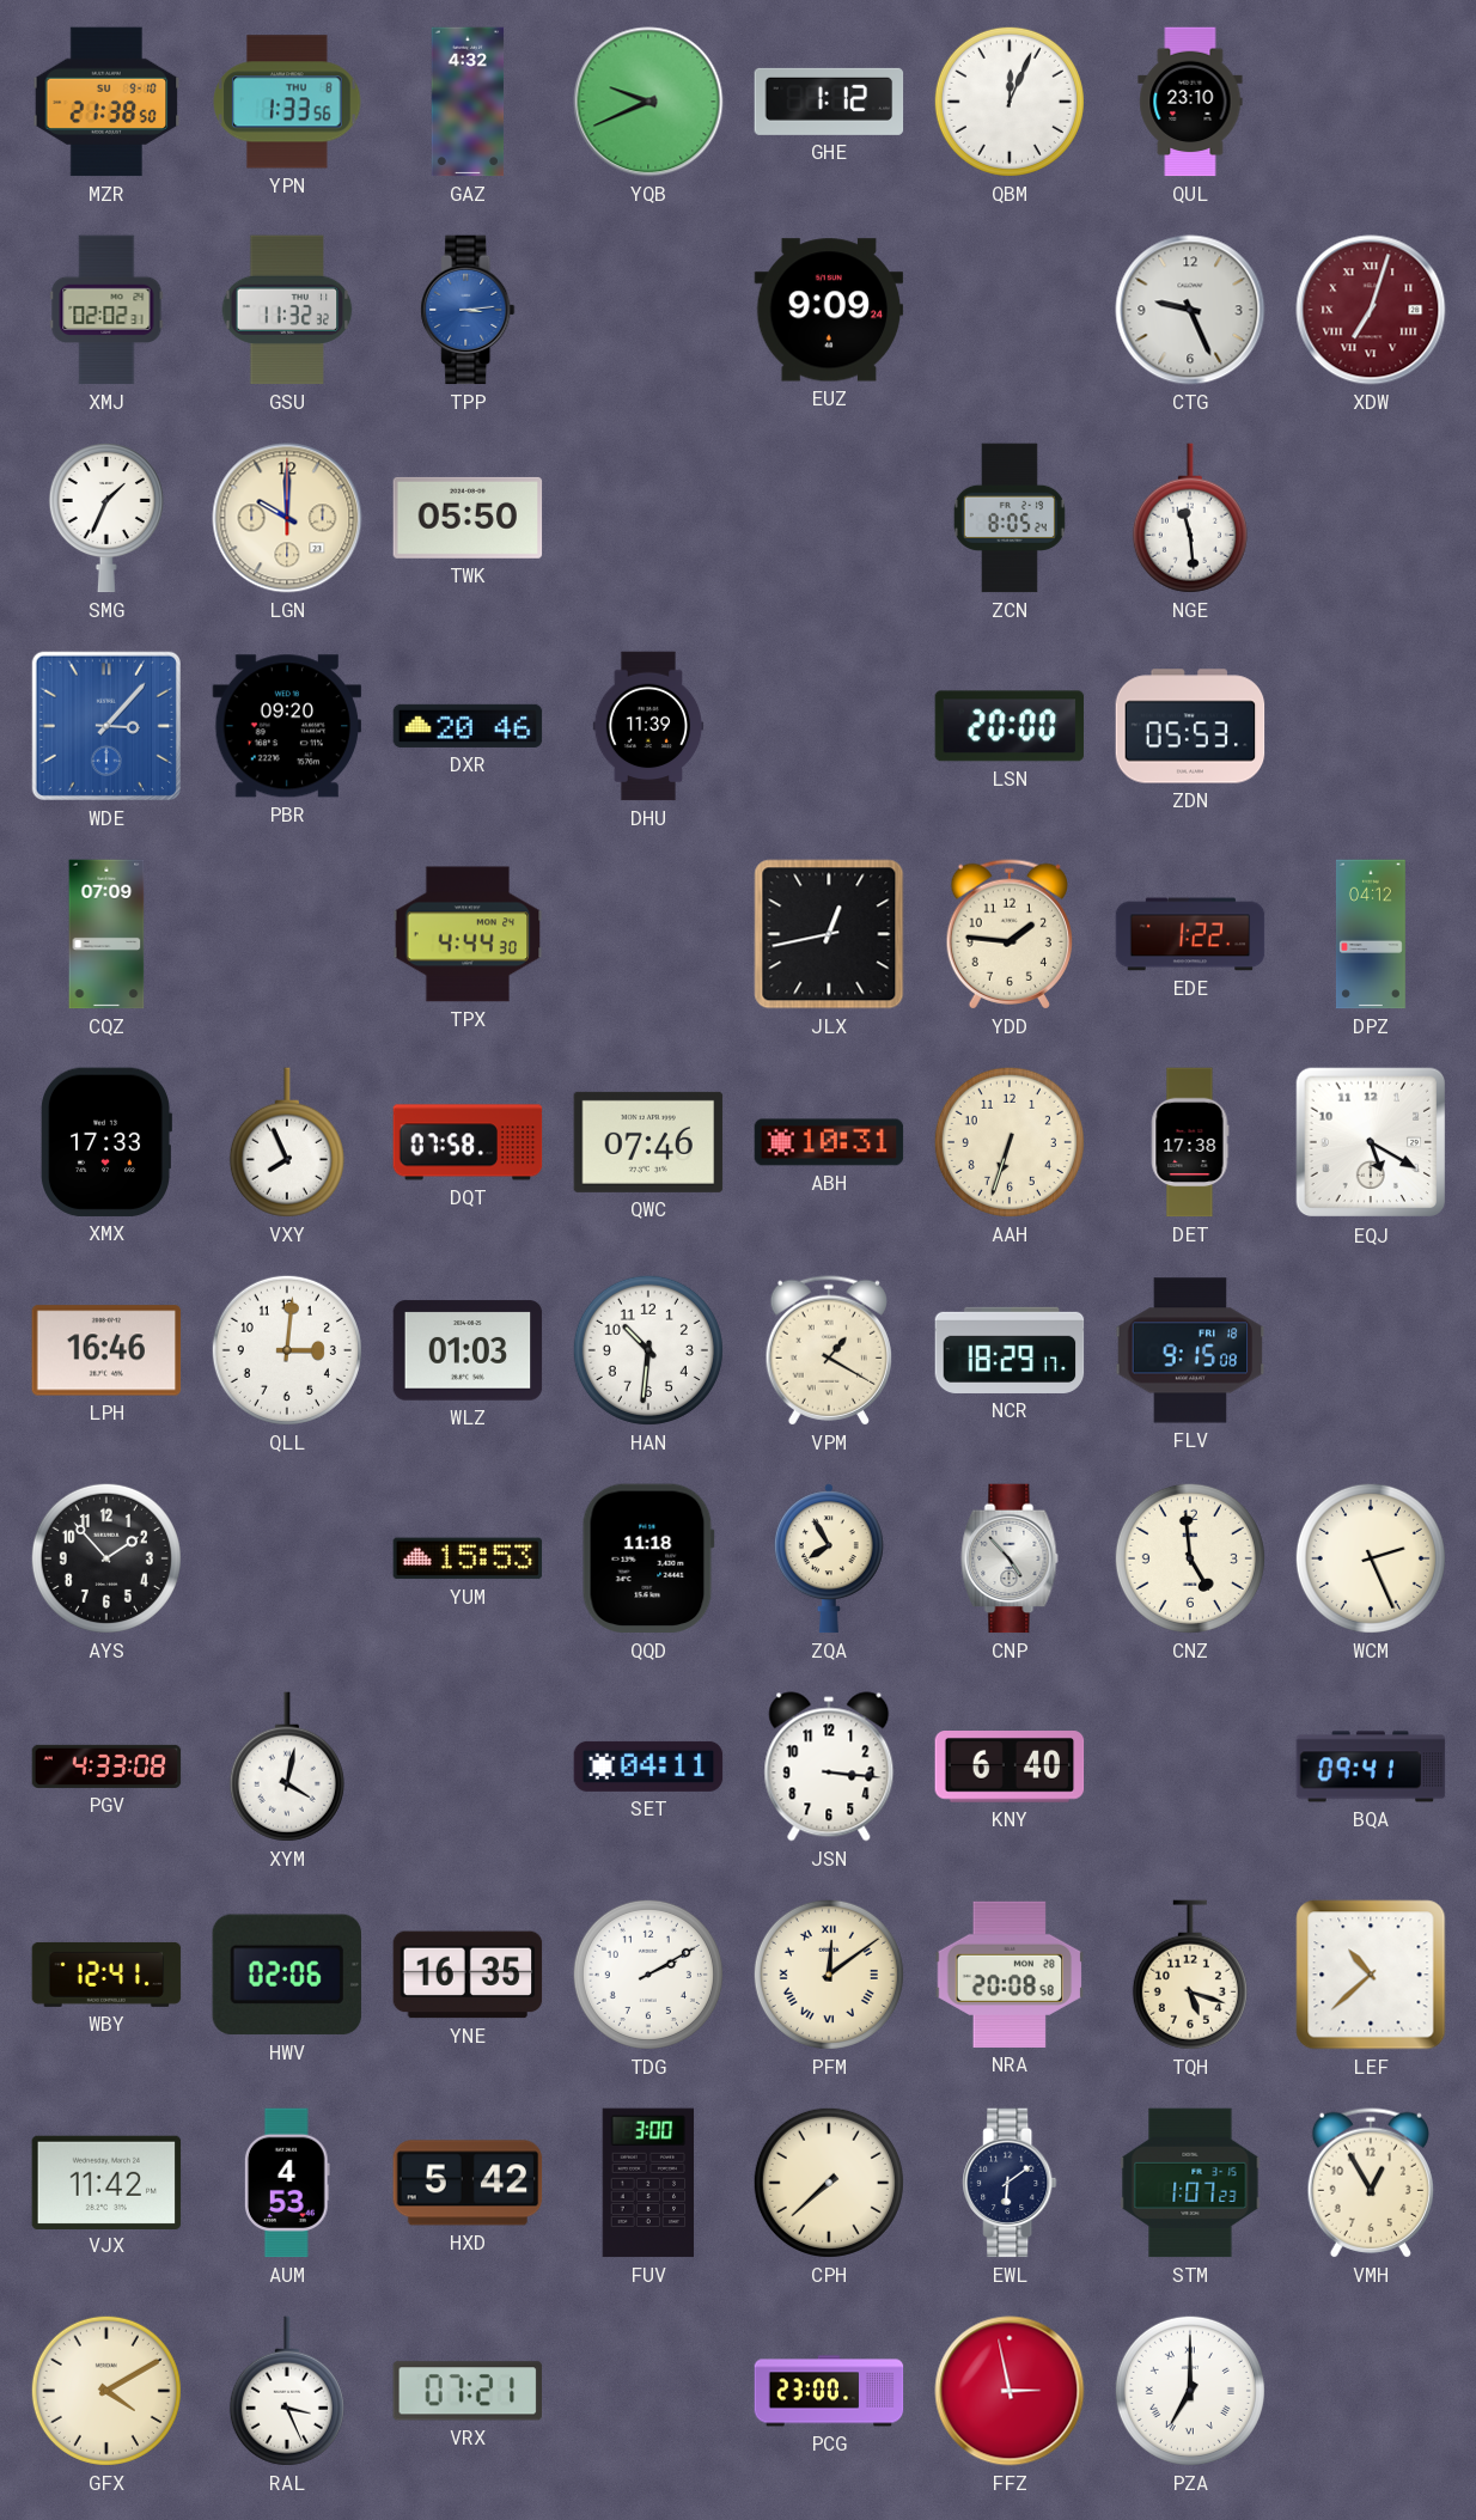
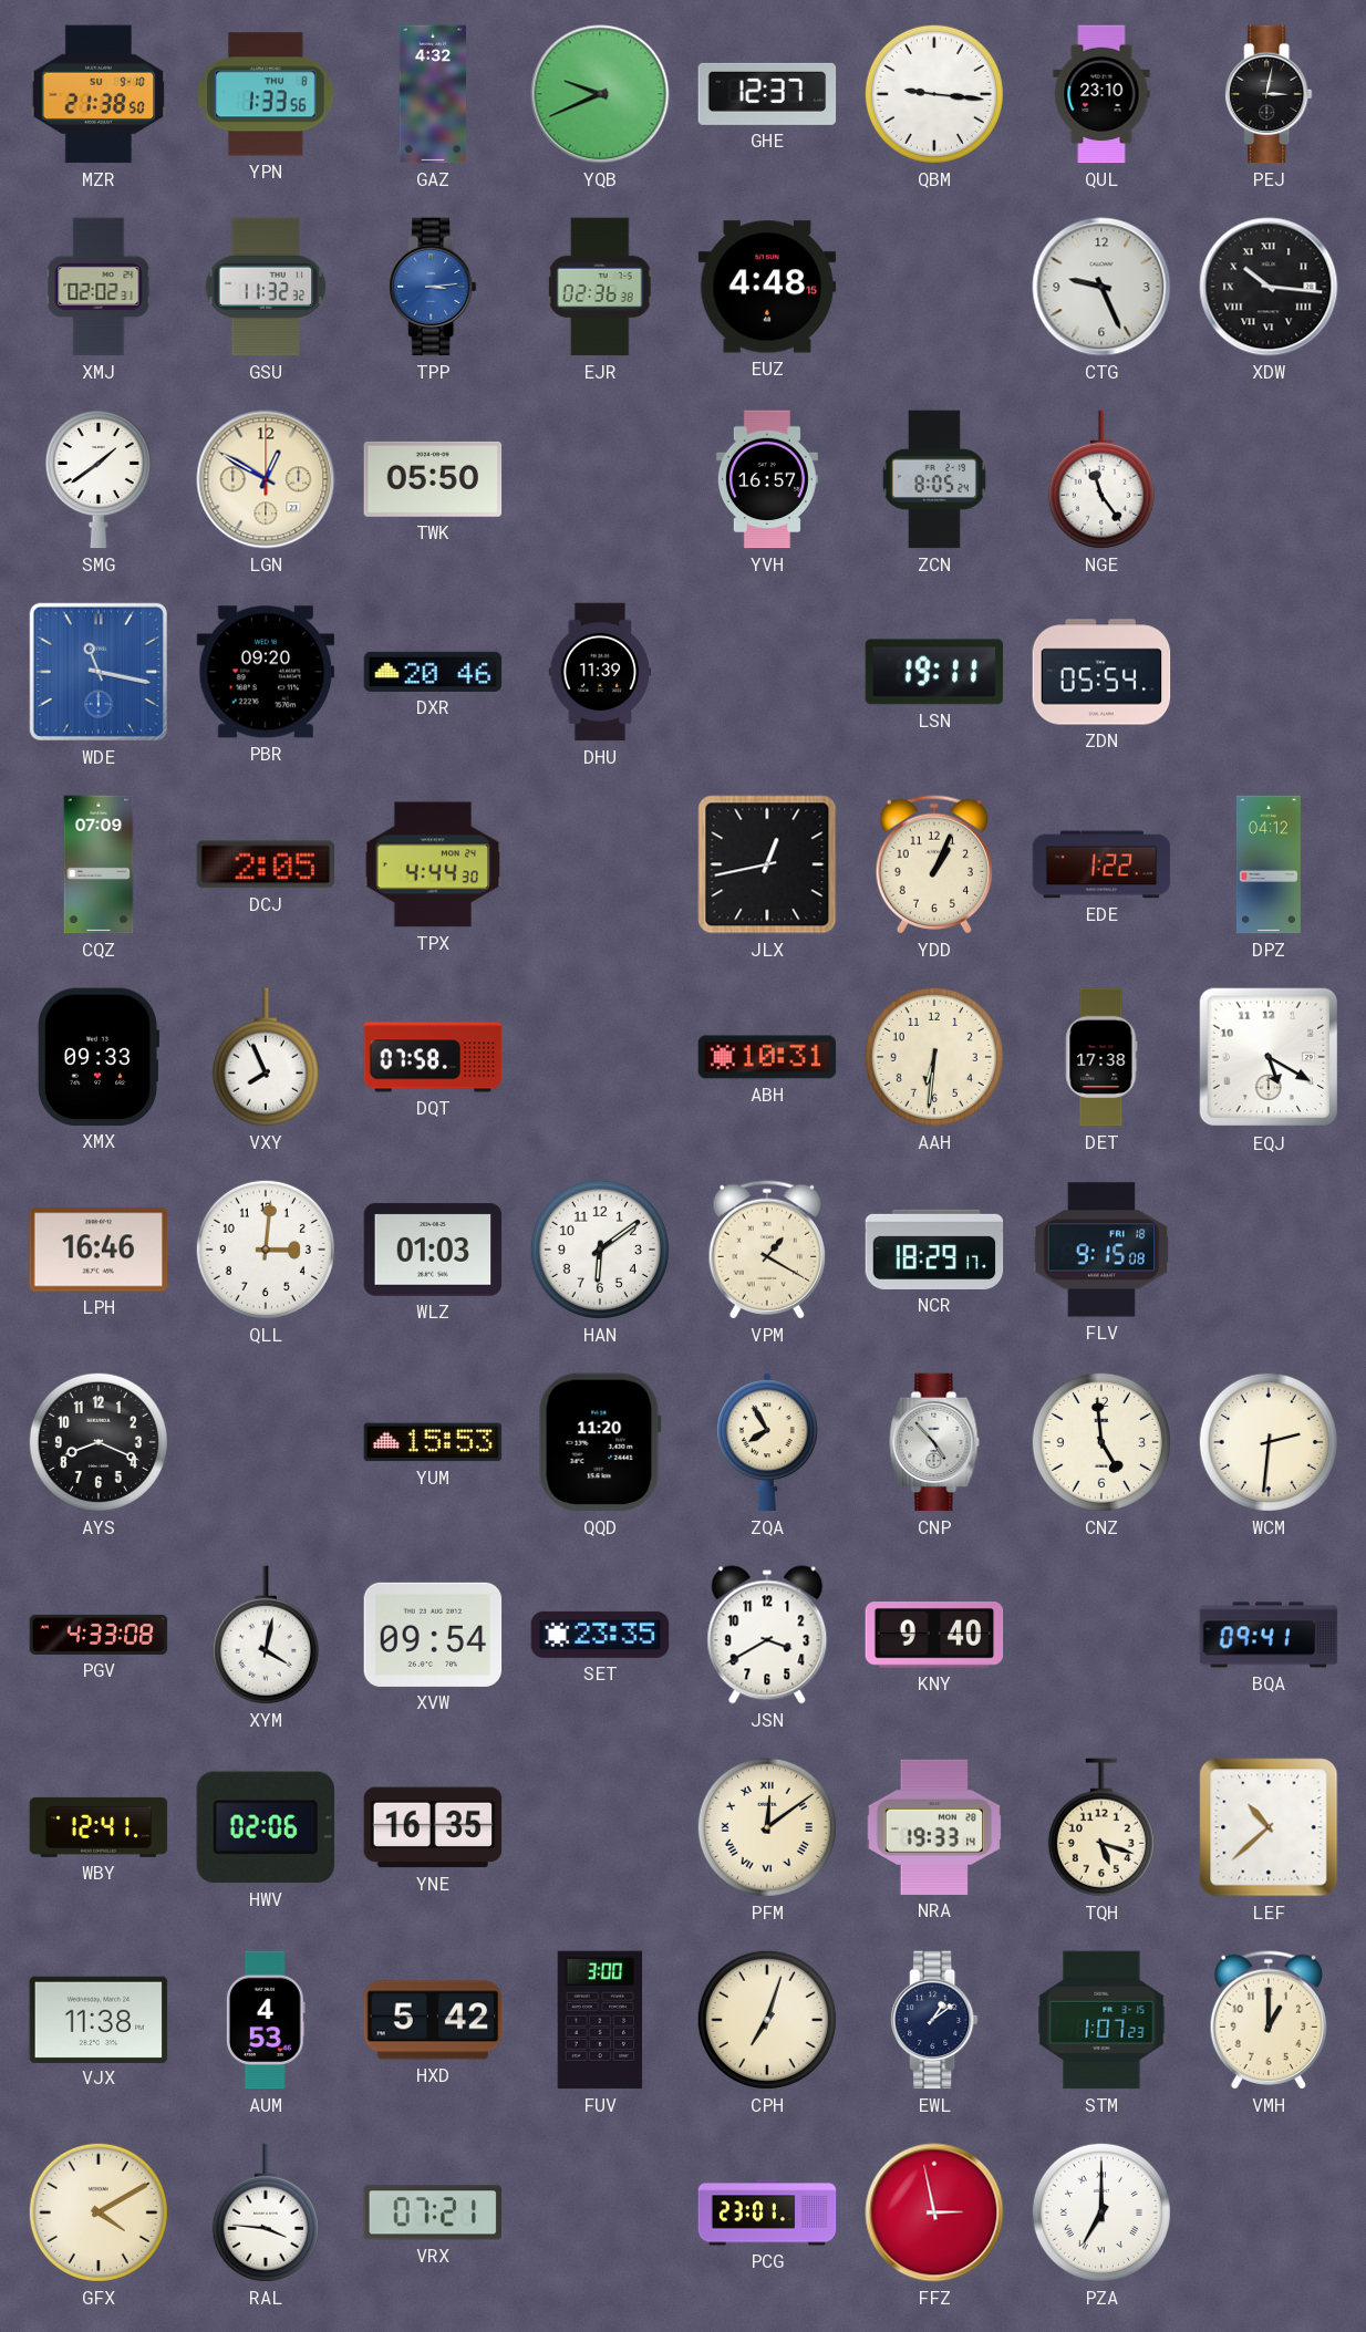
GHE: 1:12 -> 12:37 (767, 94)
QBM: 12:04 -> 9:16 (934, 94)
PEJ: none -> 3:02 (1269, 94)
EJR: none -> 02:36 (600, 287)
EUZ: 9:09 -> 4:48 (767, 287)
XDW: 7:03 -> 10:16 (1269, 287)
XDW dial: burgundy -> black (1269, 287)
SMG: 1:34 -> 1:39 (99, 479)
LGN: 10:00 -> 12:50 (266, 479)
YVH: none -> 16:57 (767, 479)
NGE: 11:29 -> 11:24 (1101, 479)
WDE: 3:07 -> 11:17 (99, 672)
LSN: 20:00 -> 19:11 (934, 672)
ZDN: 05:53 -> 05:54 (1101, 672)
DCJ: none -> 2:05 (266, 864)
YDD: 1:46 -> 1:04 (933, 864)
XMX: 17:33 -> 09:33 (99, 1057)
QWC: 07:46 -> none (648, 1142)
AAH: 6:33 -> 6:31 (934, 1057)
HAN: 10:31 -> 6:09 (600, 1250)
AYS: 1:53 -> 8:19 (99, 1442)
QQD: 11:18 -> 11:20 (600, 1442)
WCM: 2:26 -> 2:31 (1269, 1442)
XVW: none -> 09:54 (433, 1635)
SET: 04:11 -> 23:35 (600, 1635)
JSN: 3:16 -> 3:40 (767, 1635)
KNY: 6:40 -> 9:40 (934, 1636)
TDG: 2:10 -> none (648, 1975)
NRA: 20:08 -> 19:33 (934, 1827)
VJX: 11:42 -> 11:38 (99, 2019)
CPH: 7:38 -> 7:03 (767, 2020)
EWL: 6:09 -> 1:09 (934, 2020)
VMH: 12:55 -> 1:00 (1267, 2020)
RAL: 3:26 -> 3:46 (266, 2212)
PCG: 23:00 -> 23:01 (767, 2212)
